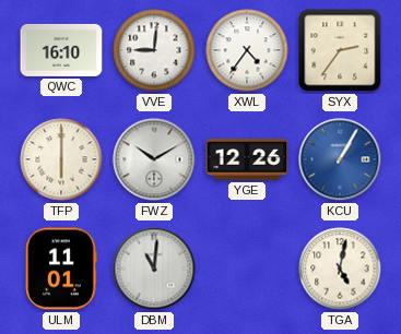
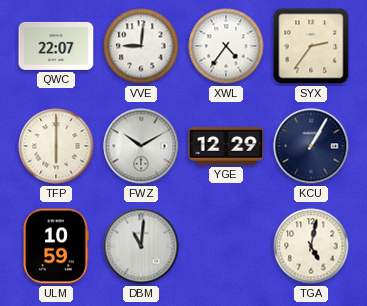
QWC: 16:10 -> 22:07 (56, 46)
YGE: 12:26 -> 12:29 (226, 147)
KCU dial: blue -> navy (311, 146)
ULM: 11:01 -> 10:59 (56, 246)
